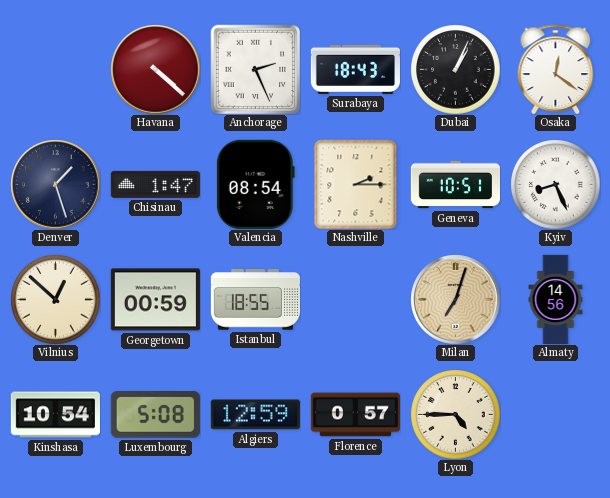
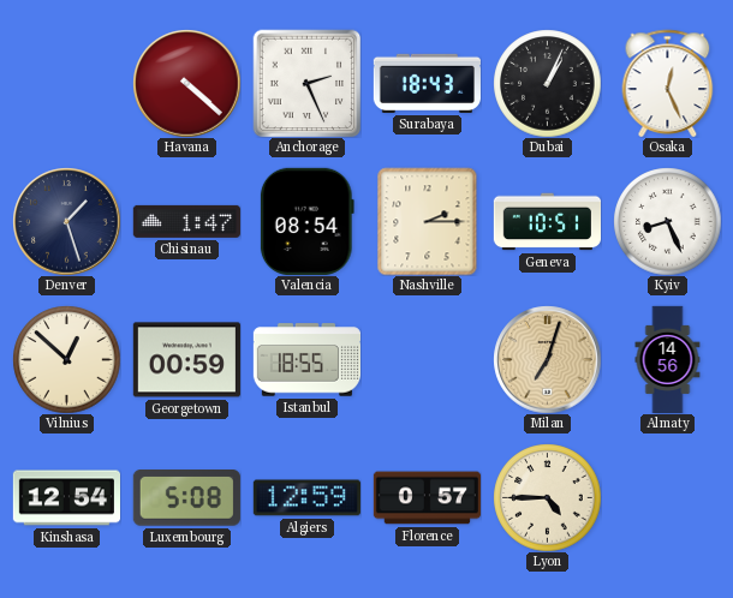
Osaka: 12:21 -> 12:26 (668, 83)
Kinshasa: 10:54 -> 12:54 (66, 498)
